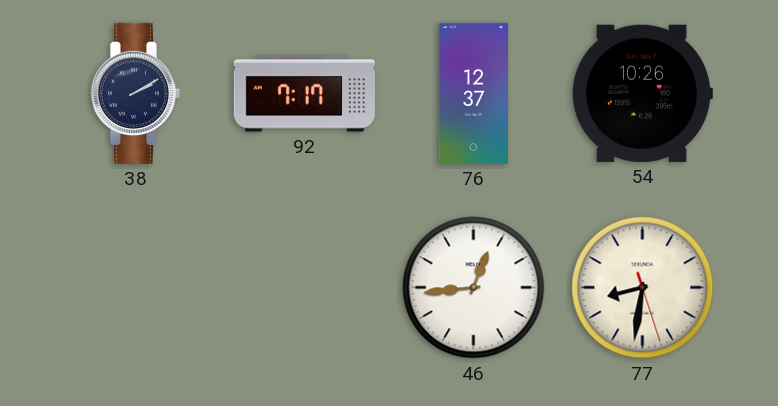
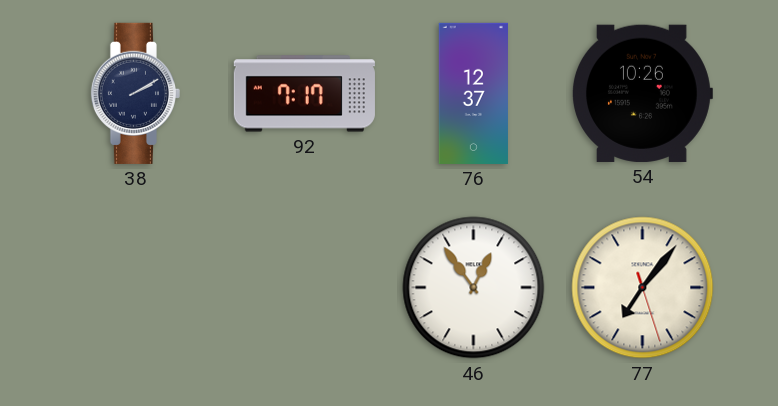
46: 12:44 -> 12:54 (474, 288)
77: 8:31 -> 7:06 (643, 288)
